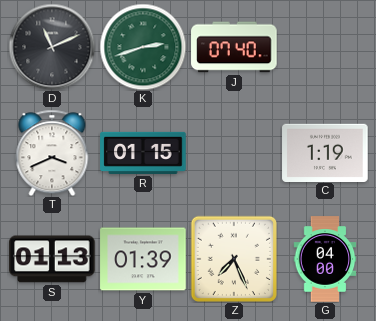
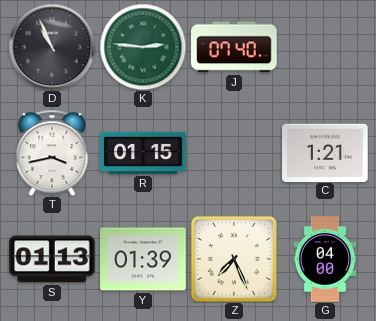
D: 11:11 -> 10:56 (52, 47)
K: 2:42 -> 2:46 (143, 47)
T: 3:41 -> 3:43 (52, 153)
C: 1:19 -> 1:21 (325, 152)
